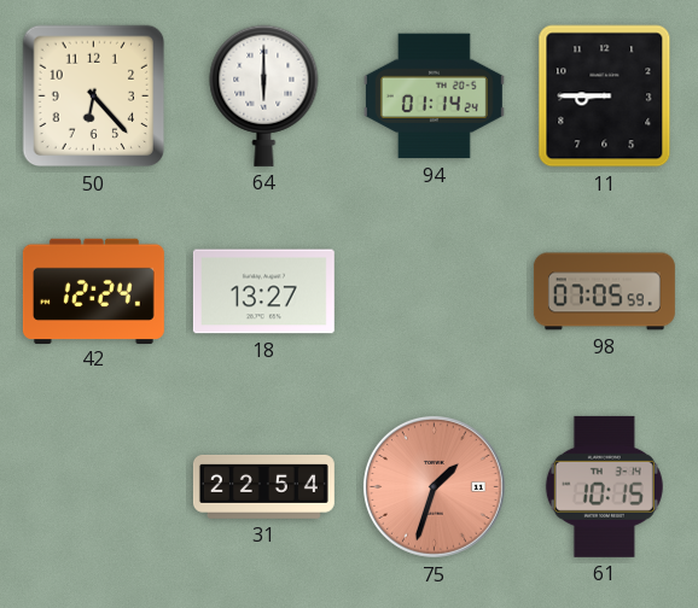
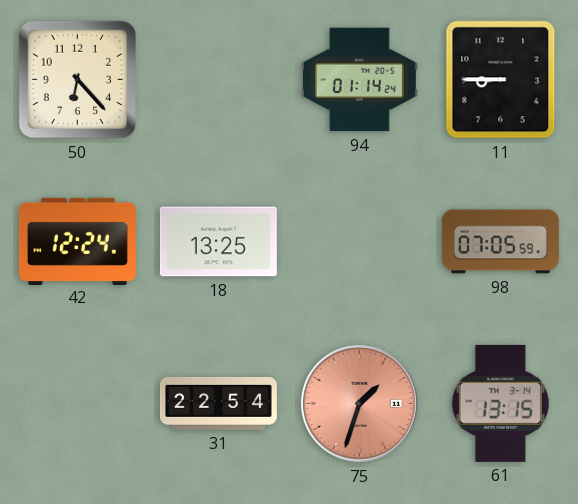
64: 6:00 -> none (264, 95)
18: 13:27 -> 13:25 (218, 242)
61: 10:15 -> 13:15 (500, 403)
